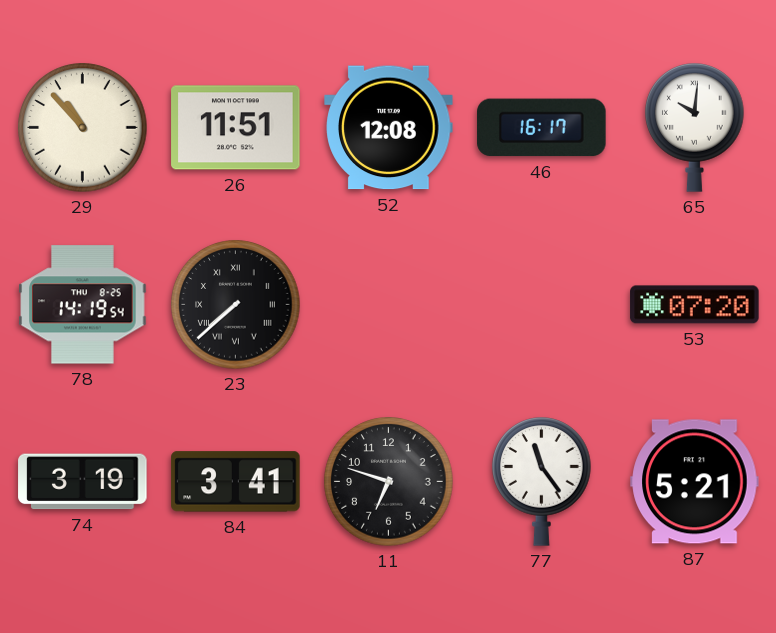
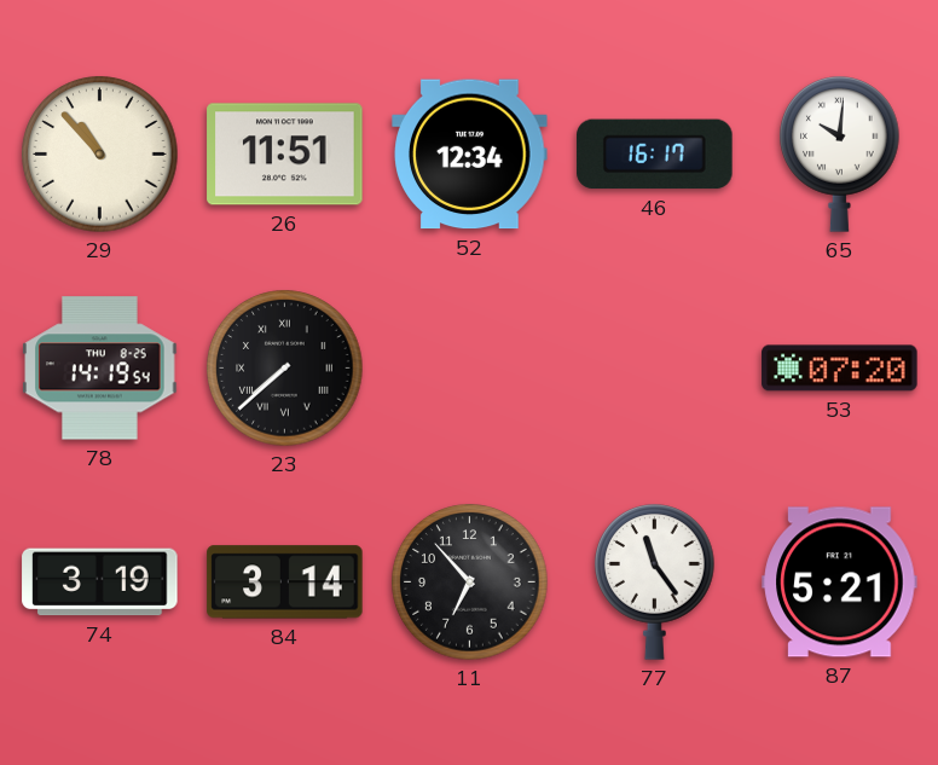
52: 12:08 -> 12:34 (470, 155)
84: 3:41 -> 3:14 (285, 583)
11: 6:48 -> 6:53 (470, 583)
